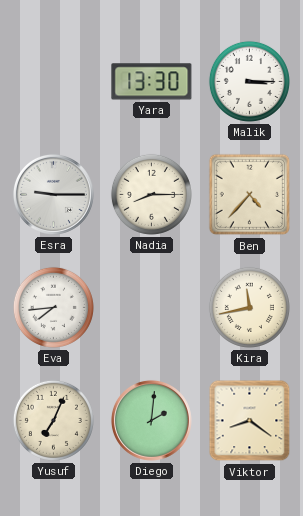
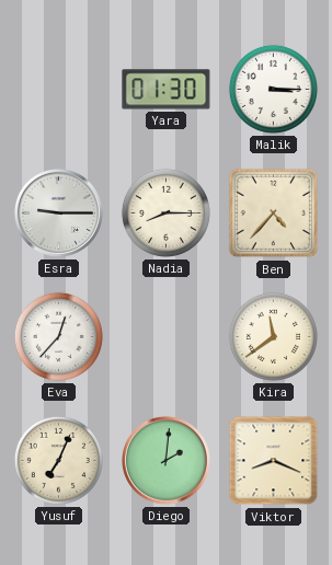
Yara: 13:30 -> 01:30 (167, 90)
Eva: 7:44 -> 12:37 (58, 336)
Kira: 11:43 -> 11:39 (273, 336)
Viktor: 8:21 -> 8:19 (274, 461)
